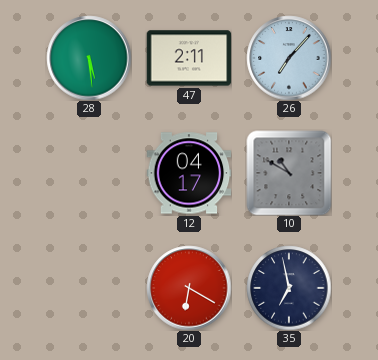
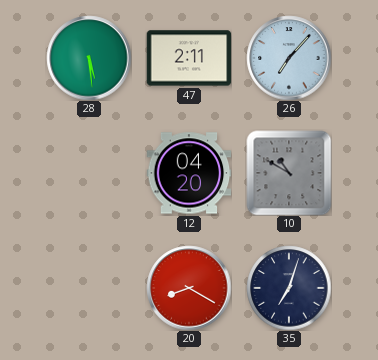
12: 04:17 -> 04:20 (189, 173)
20: 6:20 -> 8:20 (189, 288)
35: 6:58 -> 7:03 (289, 288)
